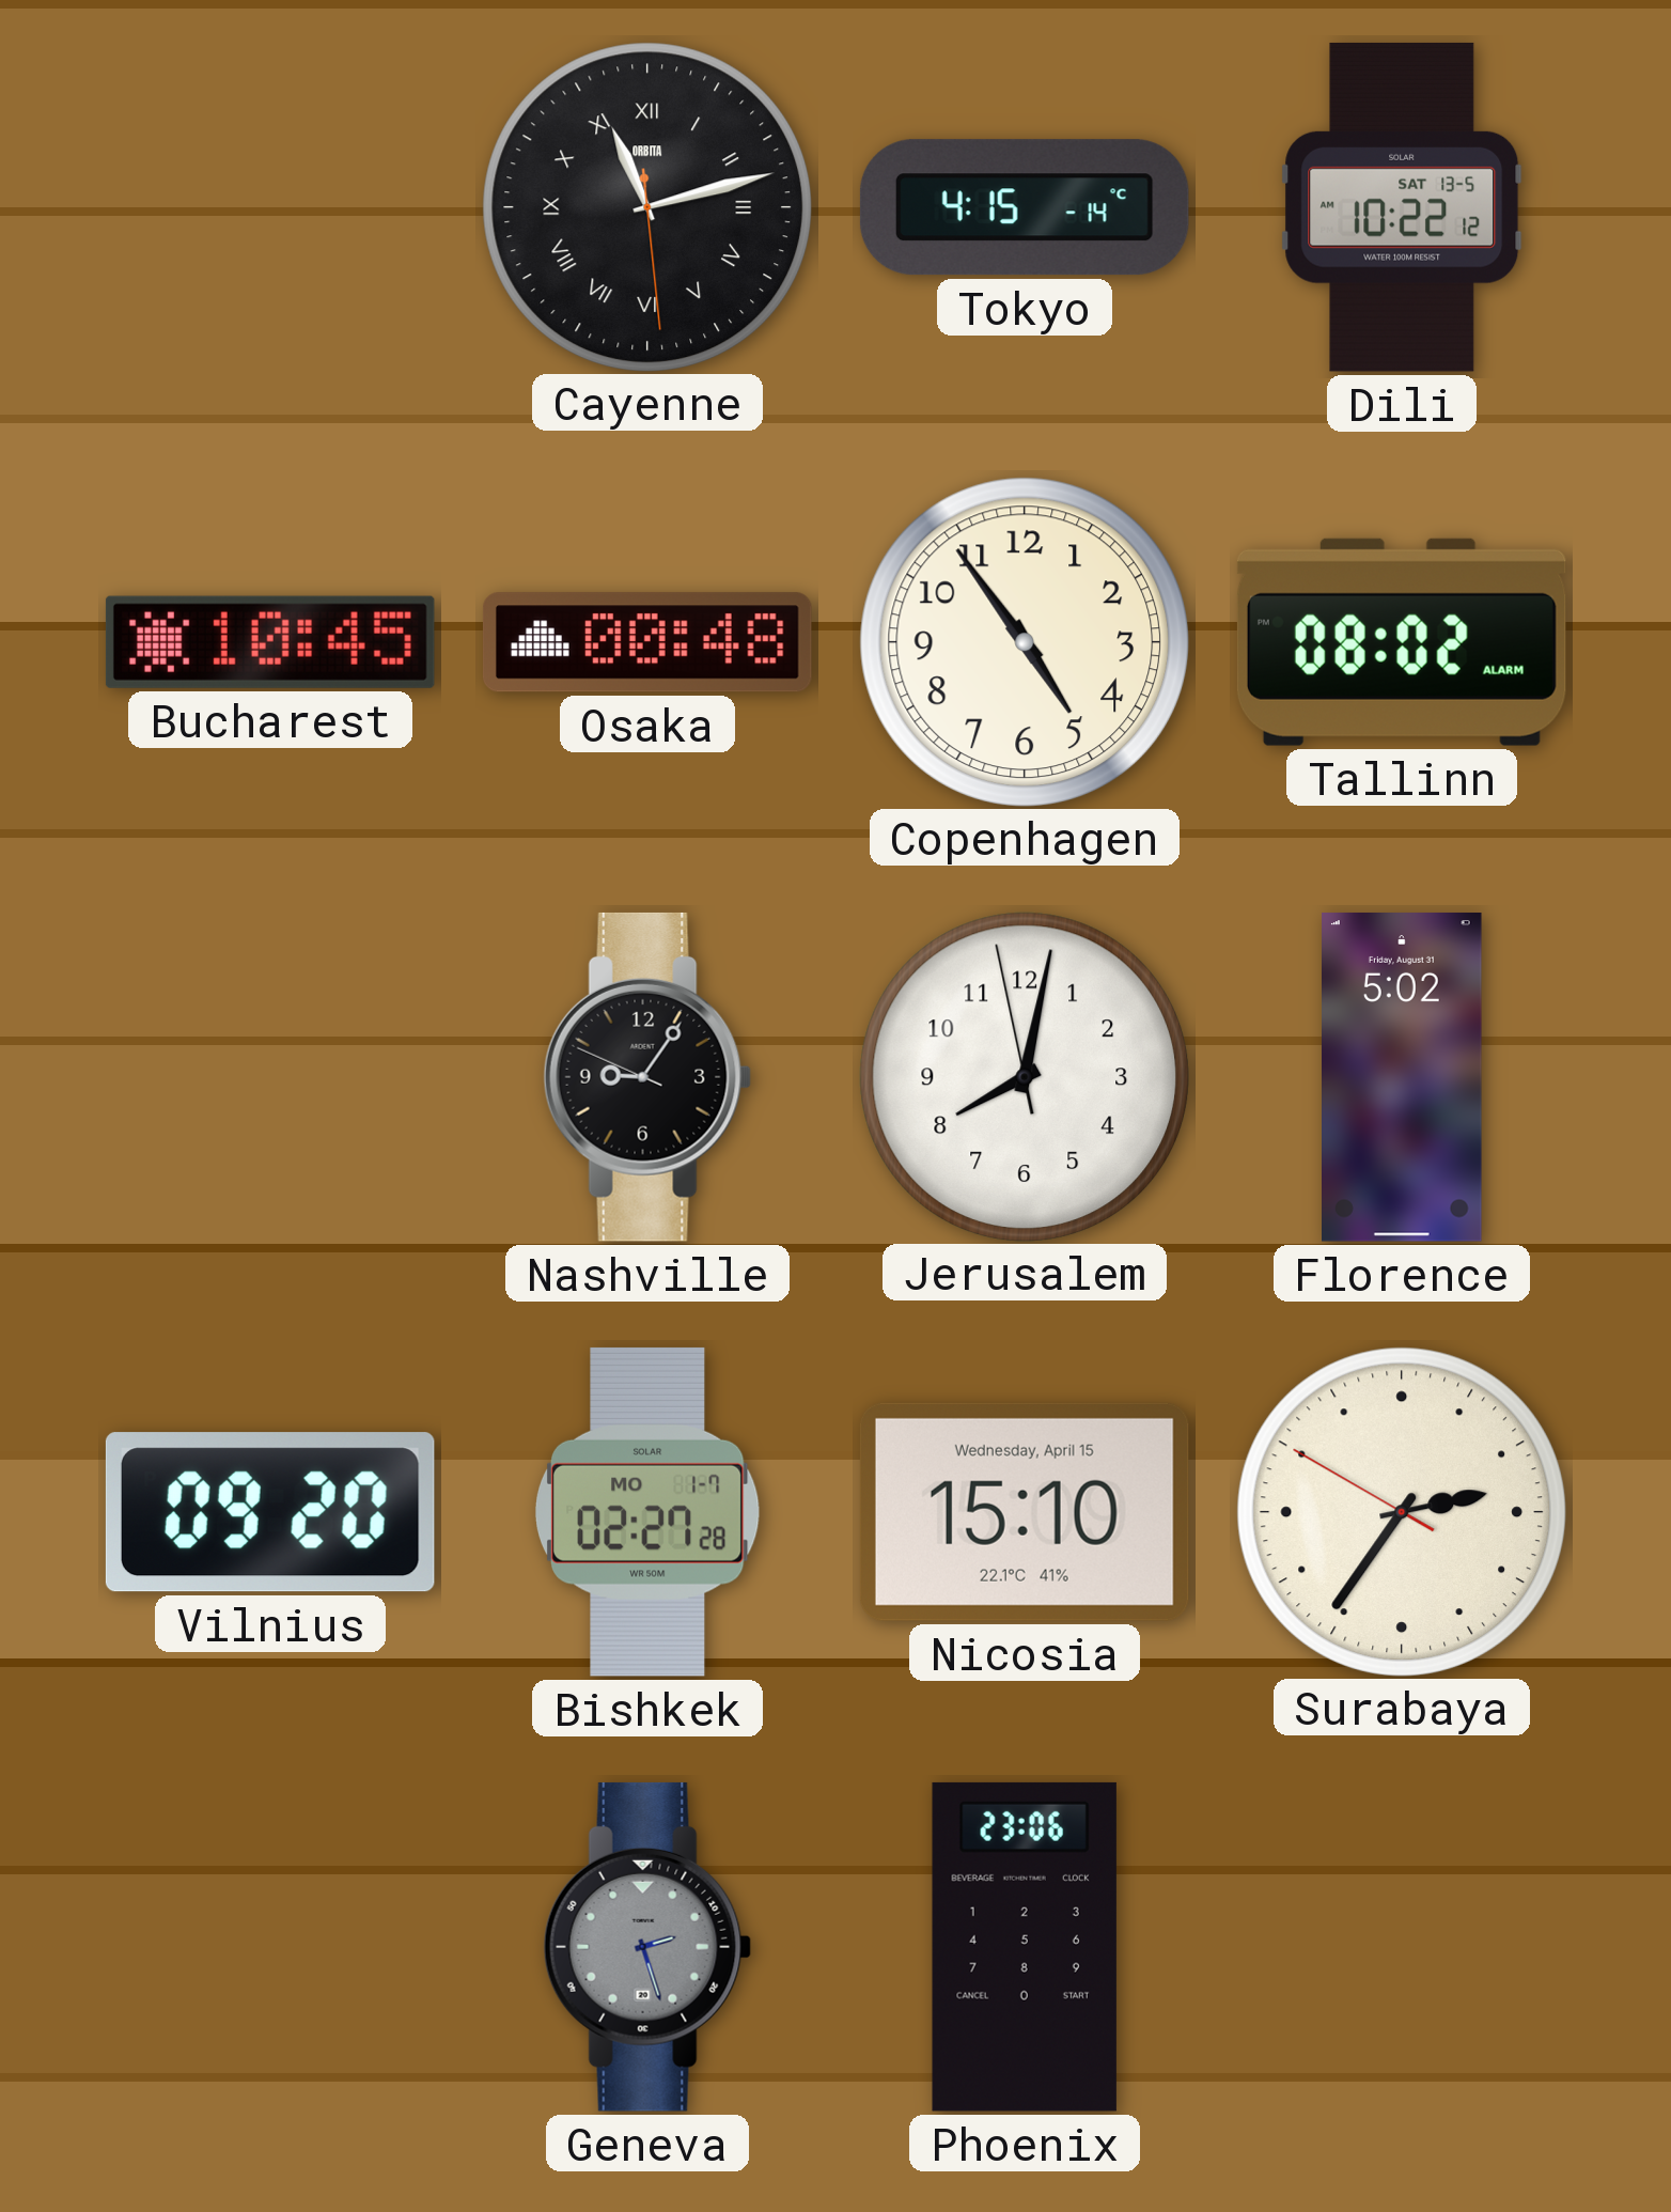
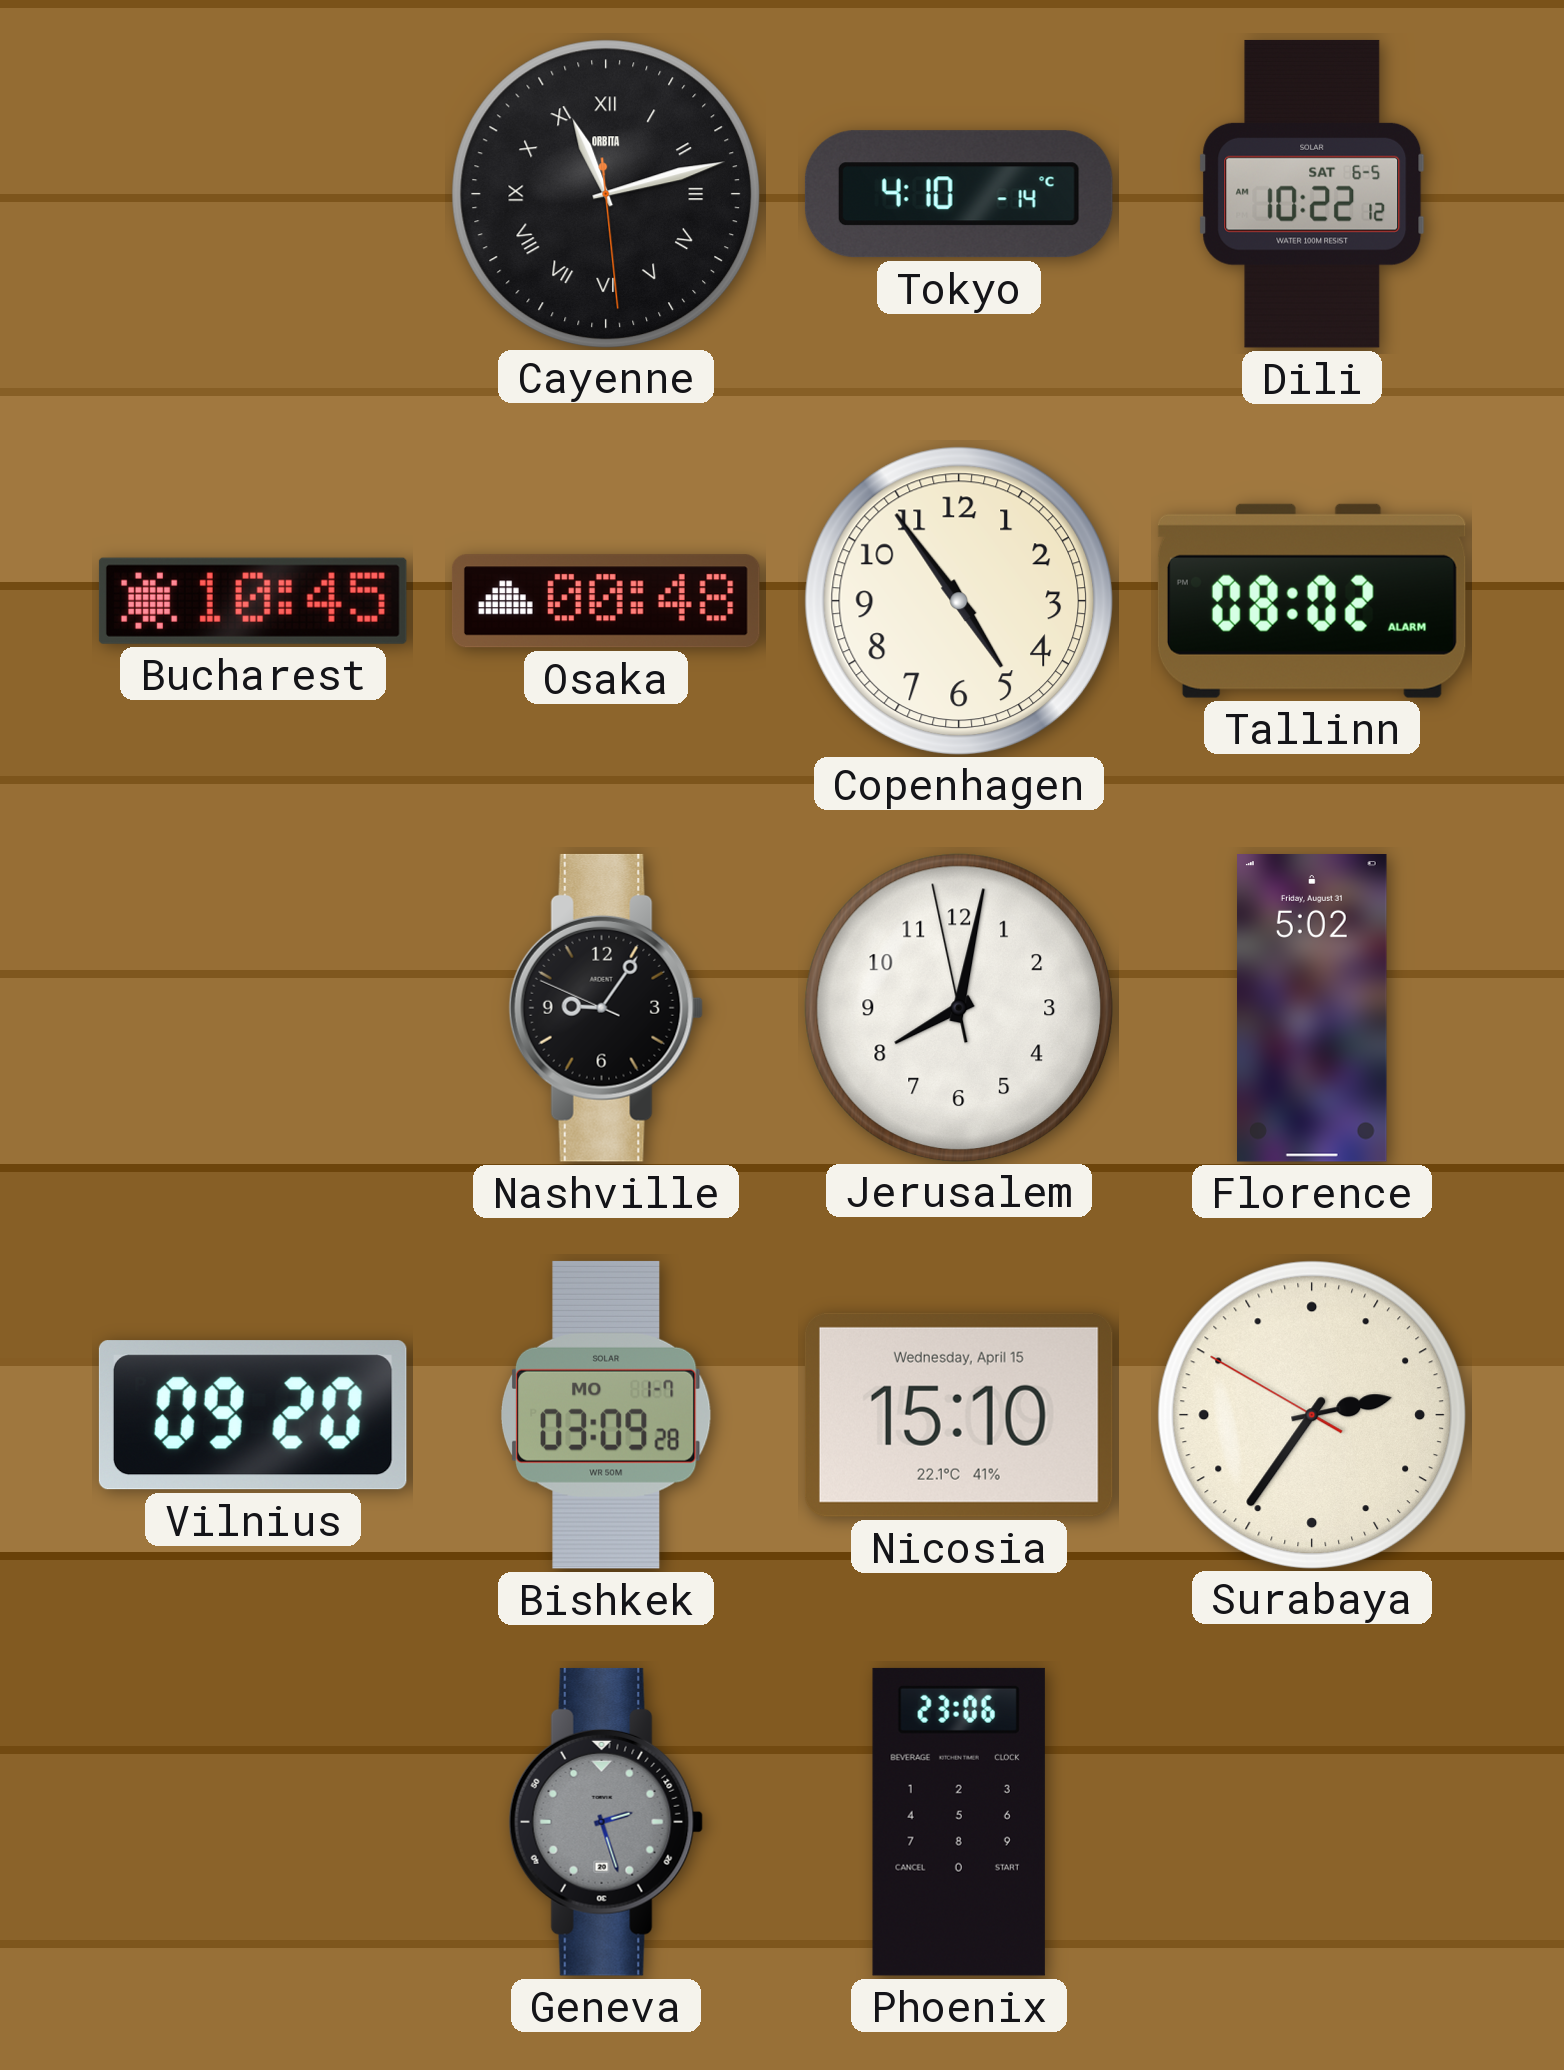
Tokyo: 4:15 -> 4:10 (959, 194)
Dili date: SAT 13-5 -> SAT 6-5 (1312, 194)
Bishkek: 02:27 -> 03:09 (607, 1415)
